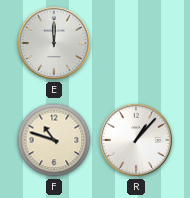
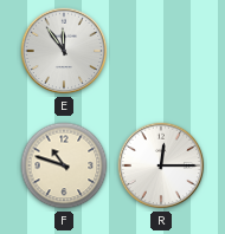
E: 12:00 -> 11:54 (64, 51)
R: 1:07 -> 12:15 (161, 165)
